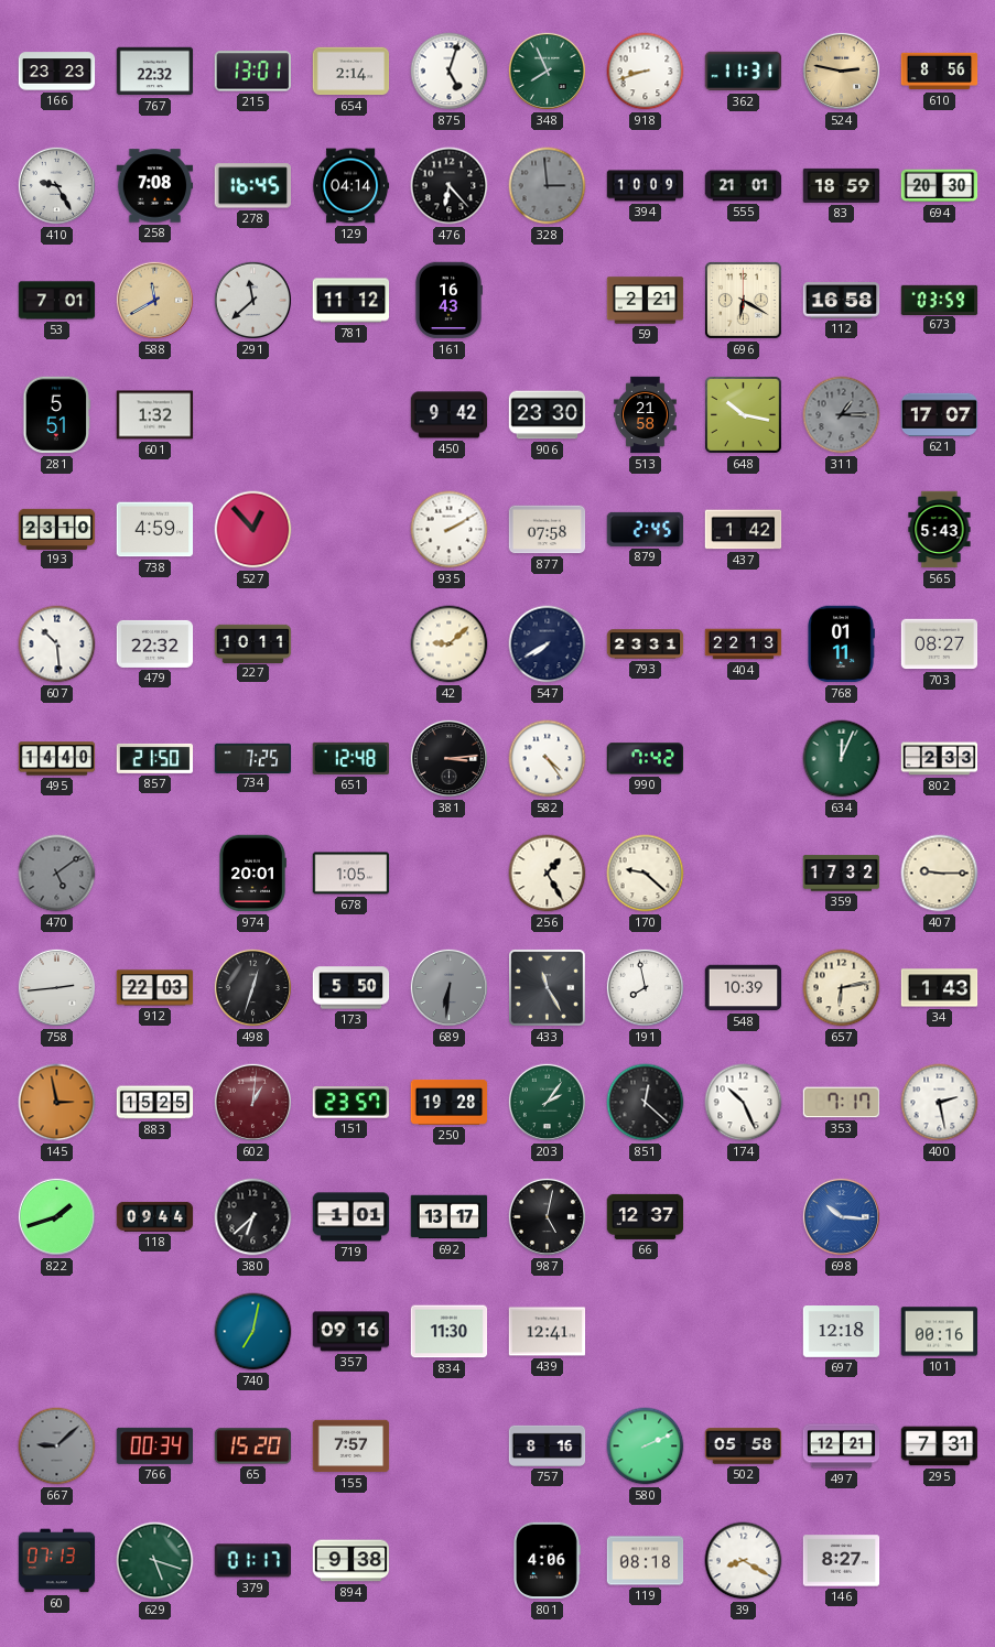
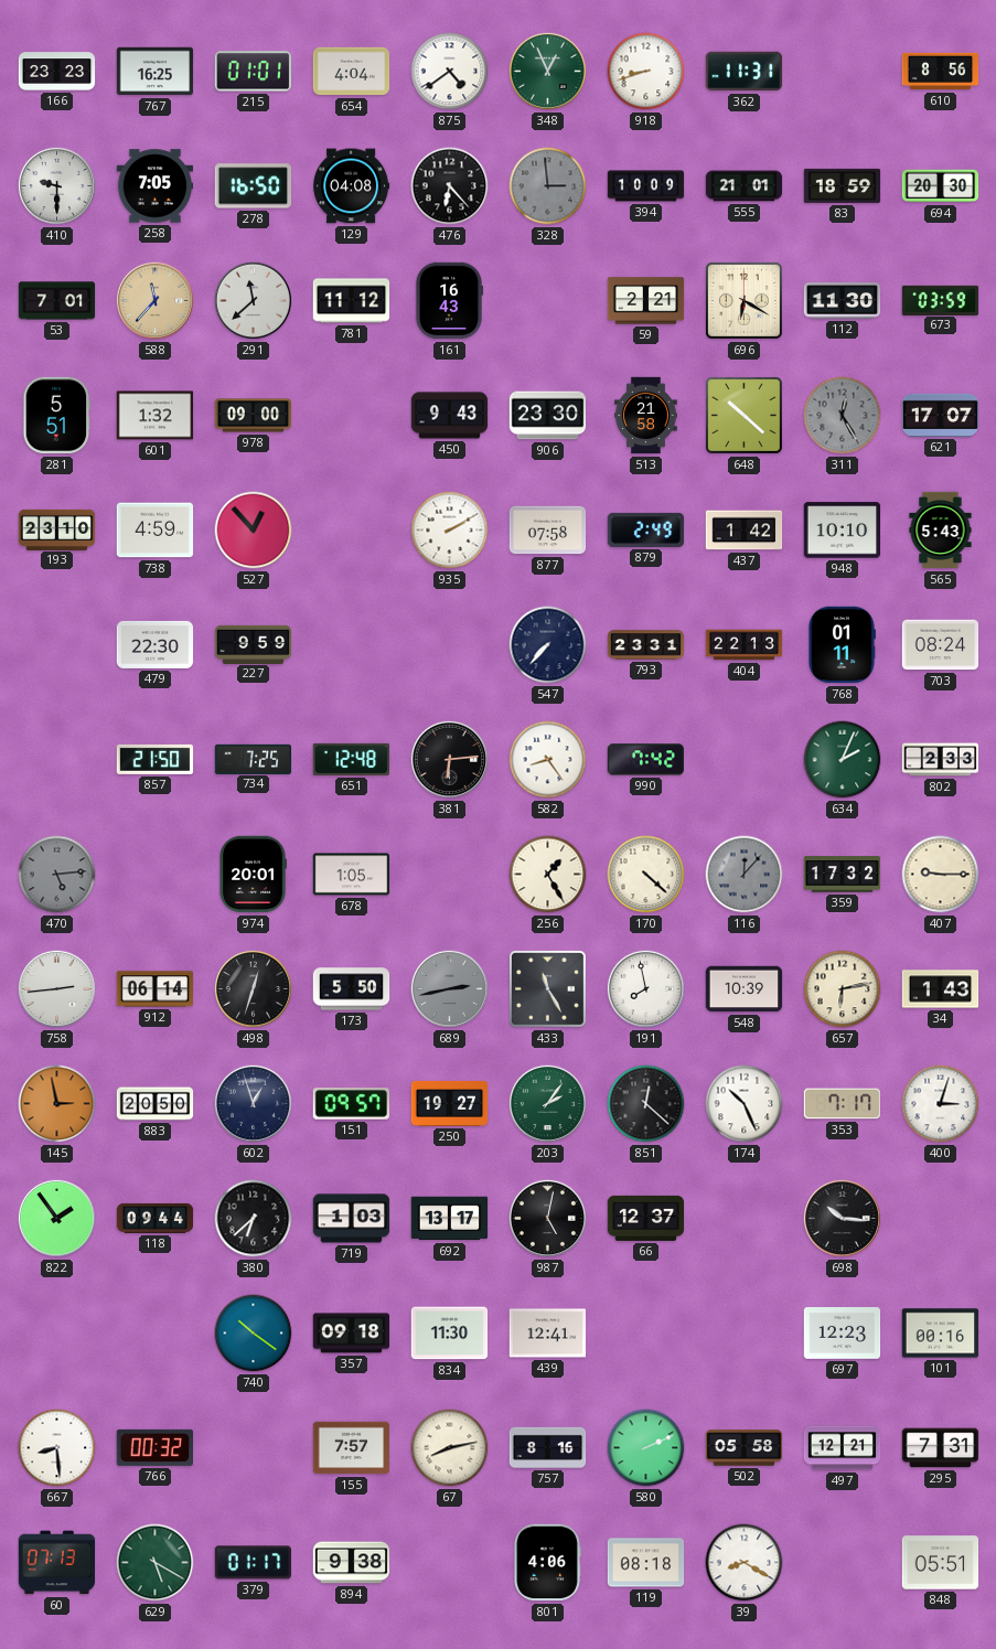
767: 22:32 -> 16:25 (156, 72)
215: 13:01 -> 01:01 (253, 72)
654: 2:14 -> 4:04 (352, 72)
875: 5:03 -> 4:39 (450, 72)
348: 7:56 -> 12:56 (547, 71)
524: 2:47 -> none (841, 71)
410: 9:25 -> 9:30 (56, 185)
258: 7:08 -> 7:05 (156, 186)
278: 16:45 -> 16:50 (253, 186)
129: 04:14 -> 04:08 (352, 186)
588: 11:40 -> 11:37 (154, 300)
112: 16:58 -> 11:30 (843, 301)
978: none -> 09:00 (254, 416)
450: 9:42 -> 9:43 (450, 416)
648: 10:17 -> 10:22 (745, 416)
311: 1:15 -> 12:25 (843, 416)
879: 2:45 -> 2:49 (646, 529)
948: none -> 10:10 (843, 531)
607: 10:29 -> none (57, 644)
479: 22:32 -> 22:30 (156, 644)
227: 10:11 -> 9:59 (254, 644)
42: 9:08 -> none (450, 644)
547: 7:40 -> 7:37 (548, 645)
703: 08:27 -> 08:24 (941, 645)
495: 14:40 -> none (57, 759)
381: 3:14 -> 6:14 (449, 759)
582: 4:24 -> 8:24 (548, 760)
634: 12:04 -> 2:04 (843, 760)
470: 5:09 -> 5:14 (57, 875)
170: 9:22 -> 4:22 (646, 875)
116: none -> 12:07 (745, 875)
912: 22:03 -> 06:14 (156, 989)
689: 6:31 -> 2:43 (449, 988)
883: 15:25 -> 20:50 (156, 1104)
602: 1:01 -> 12:57 (253, 1103)
602 dial: burgundy -> navy (253, 1103)
151: 23:57 -> 09:57 (351, 1104)
250: 19:28 -> 19:27 (450, 1103)
400: 2:28 -> 3:03 (941, 1104)
822: 1:42 -> 1:54 (56, 1218)
719: 1:01 -> 1:03 (352, 1219)
698 dial: blue -> black (842, 1218)
740: 7:02 -> 10:21 (254, 1334)
357: 09:16 -> 09:18 (352, 1334)
697: 12:18 -> 12:23 (843, 1334)
667: 9:08 -> 8:29 (57, 1448)
667 dial: grey -> white (57, 1448)
766: 00:34 -> 00:32 (154, 1447)
65: 15:20 -> none (253, 1446)
67: none -> 8:13 (450, 1448)
629: 5:18 -> 5:20 (156, 1563)
146: 8:27 -> none (842, 1561)
848: none -> 05:51 (941, 1563)
